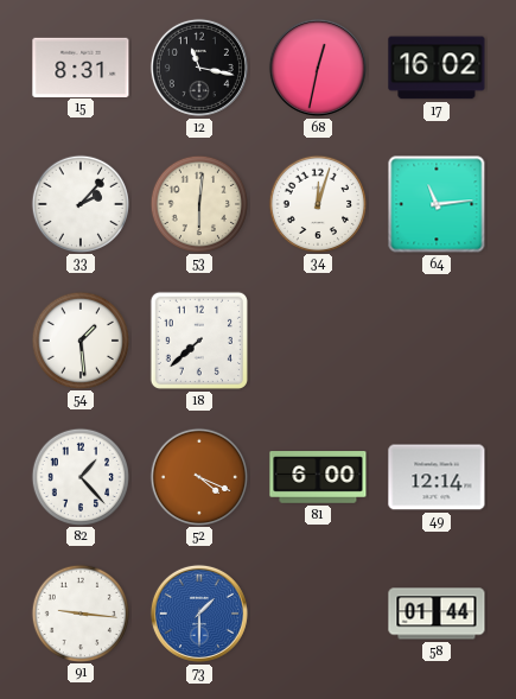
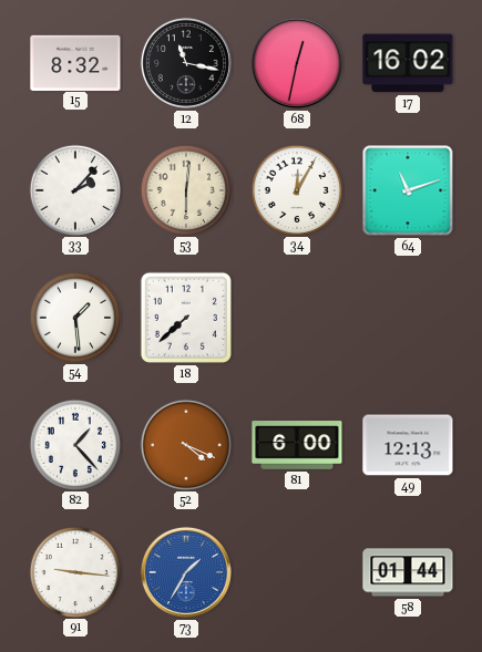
15: 8:31 -> 8:32 (75, 62)
34: 12:03 -> 12:05 (296, 189)
64: 11:14 -> 11:12 (408, 190)
49: 12:14 -> 12:13 (408, 445)
73: 1:30 -> 1:35 (186, 572)
